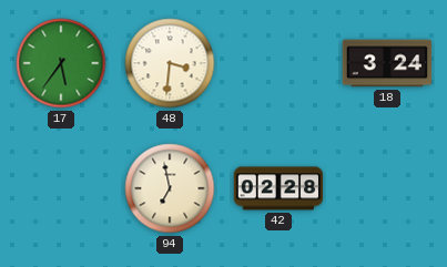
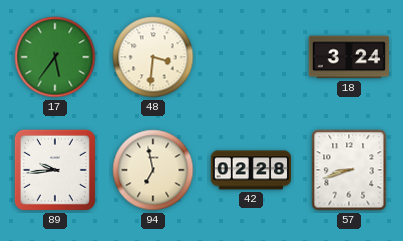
89: none -> 9:44 (55, 170)
57: none -> 8:42 (349, 170)
